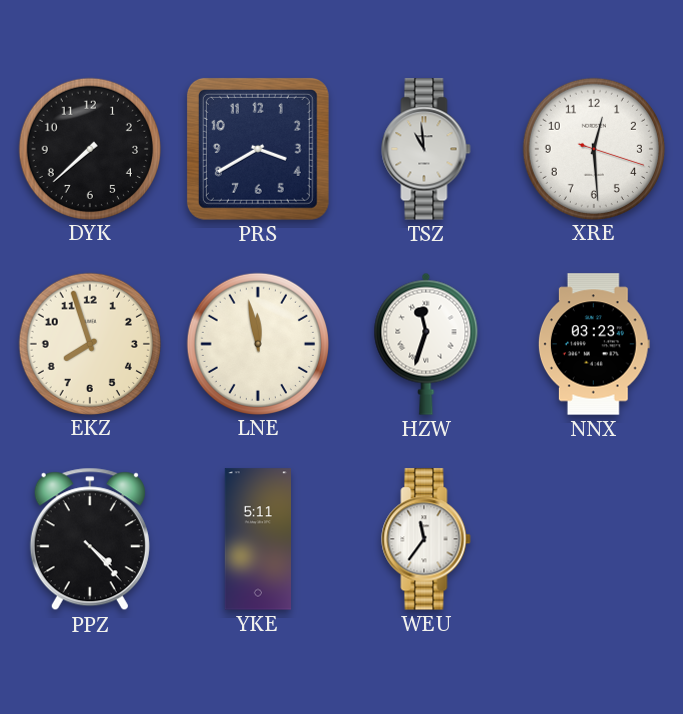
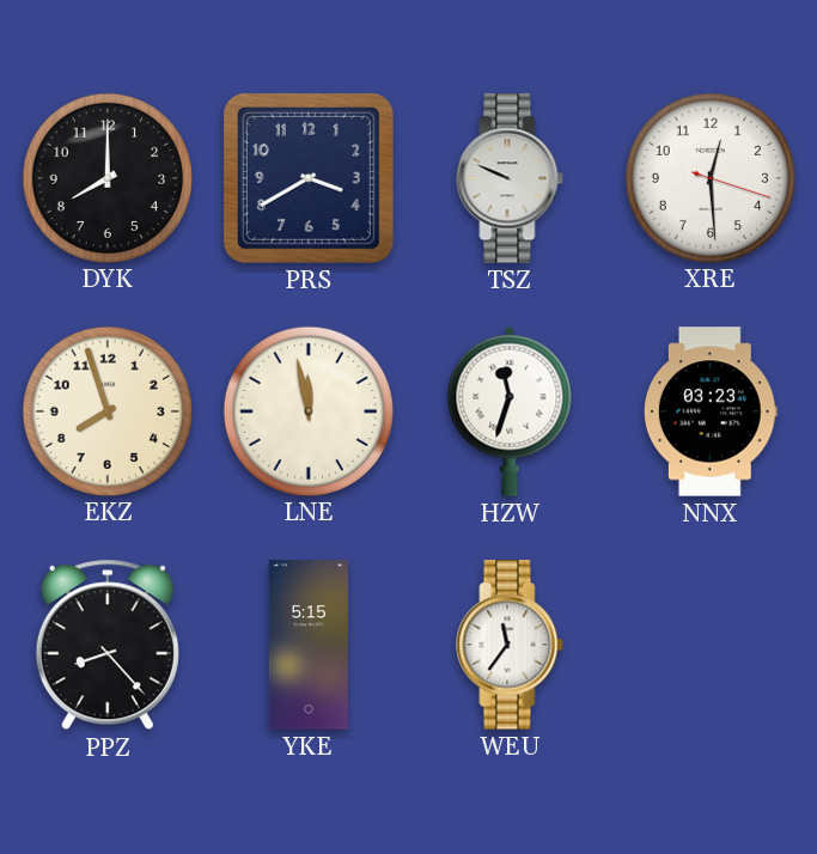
DYK: 7:38 -> 8:00 (106, 177)
TSZ: 10:59 -> 9:49 (510, 178)
PPZ: 4:23 -> 8:23 (108, 645)
YKE: 5:11 -> 5:15 (307, 645)
